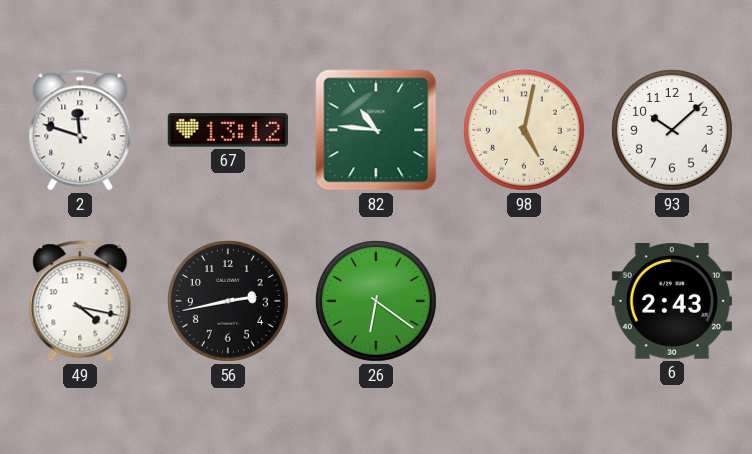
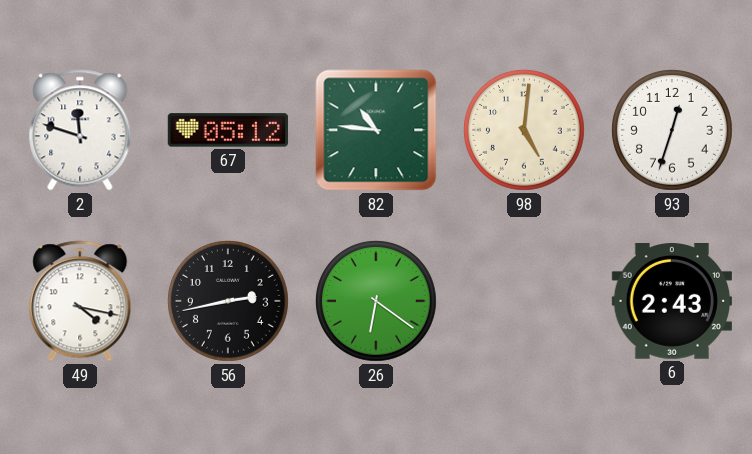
67: 13:12 -> 05:12 (228, 130)
98: 5:02 -> 5:01 (525, 131)
93: 10:08 -> 12:33 (673, 131)
